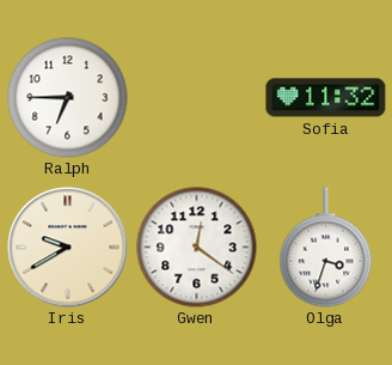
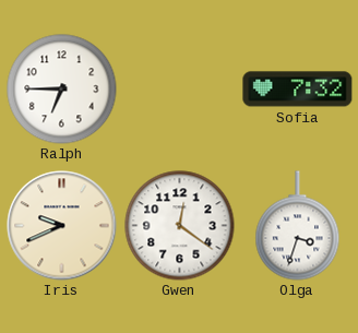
Sofia: 11:32 -> 7:32 (298, 90)
Iris: 9:40 -> 9:41 (62, 226)
